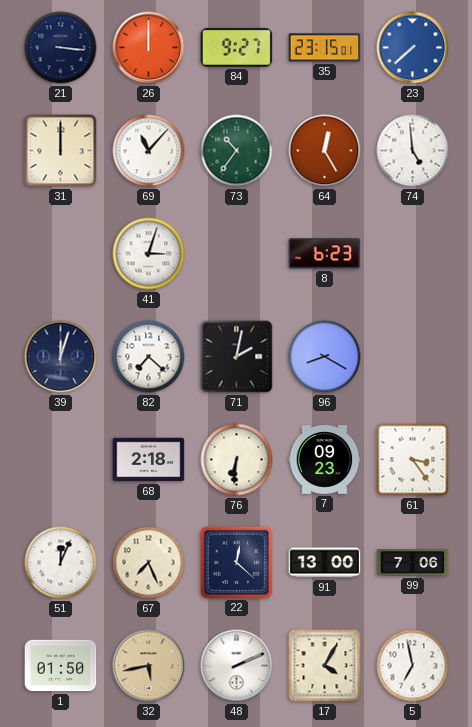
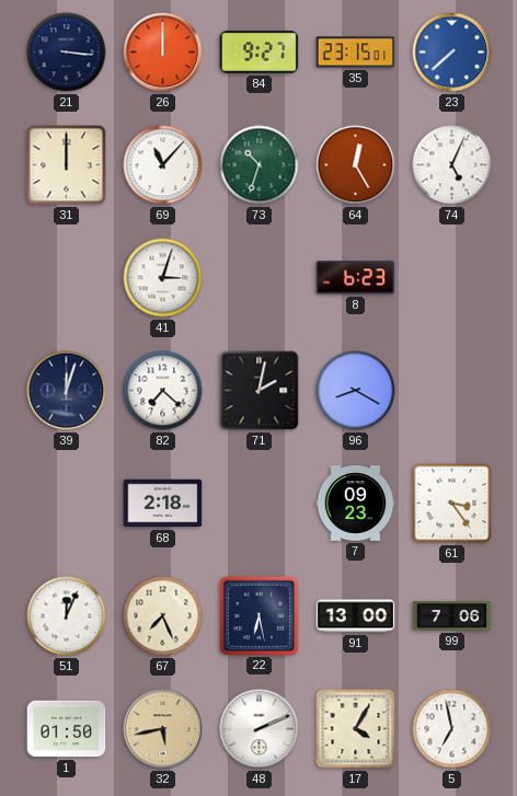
73: 10:36 -> 10:33 (260, 165)
74: 4:59 -> 5:04 (452, 165)
76: 6:31 -> none (237, 460)
22: 12:22 -> 6:28 (258, 615)
